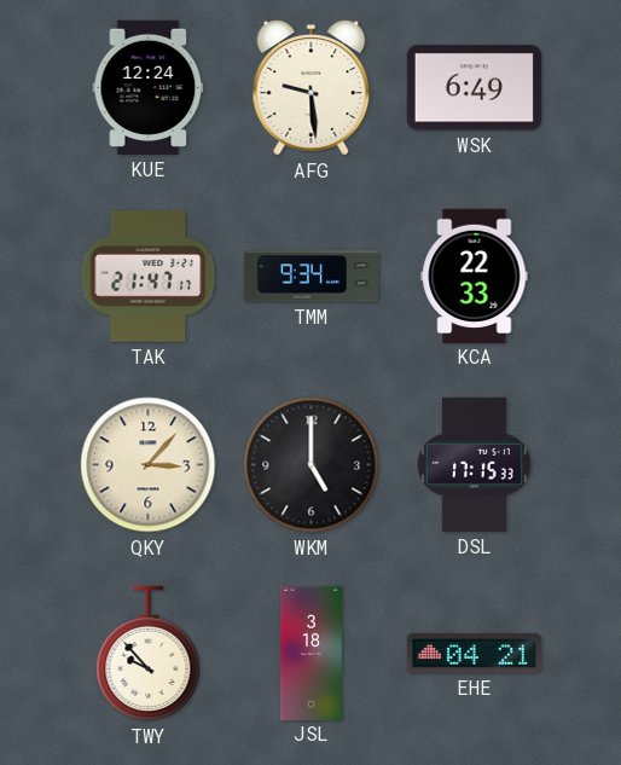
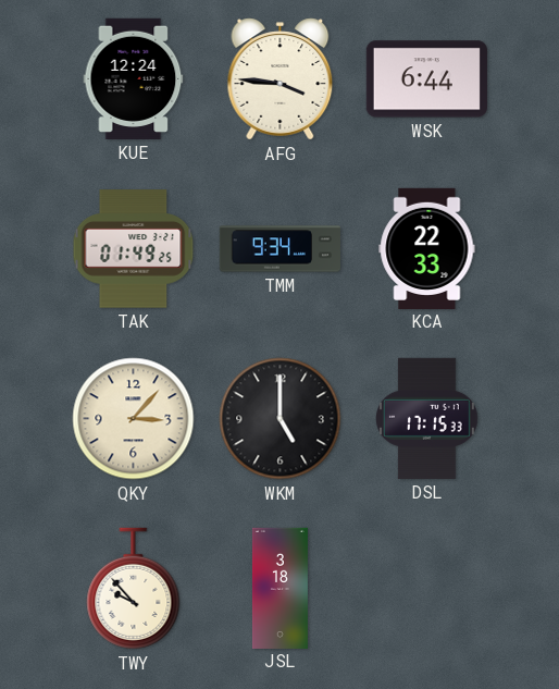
AFG: 9:29 -> 3:46 (281, 79)
WSK: 6:49 -> 6:44 (426, 79)
TAK: 21:47 -> 01:49 (134, 249)
EHE: 04:21 -> none (474, 653)
